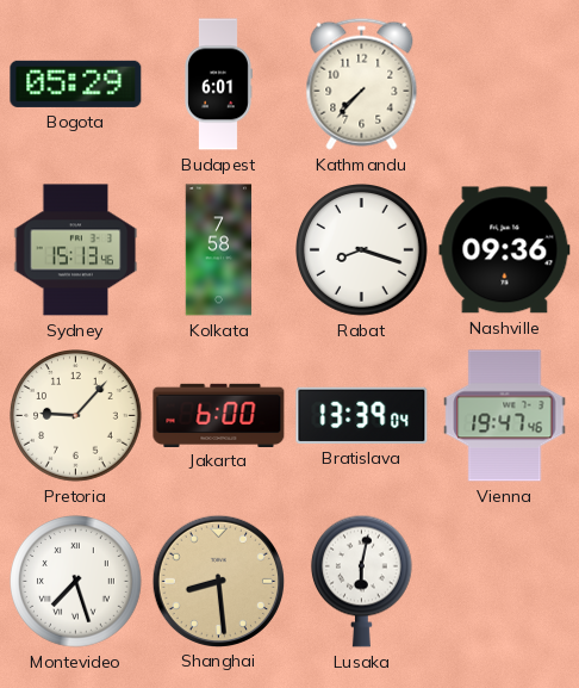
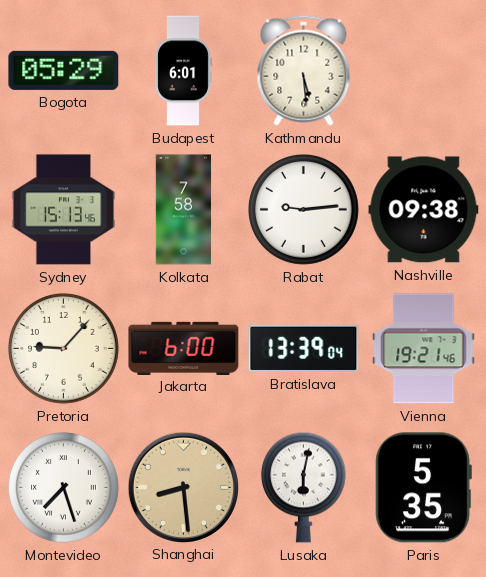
Kathmandu: 7:37 -> 5:29 (304, 70)
Rabat: 8:18 -> 9:14 (304, 210)
Nashville: 09:36 -> 09:38 (424, 210)
Vienna: 19:47 -> 19:21 (424, 349)
Paris: none -> 5:35 (423, 488)
